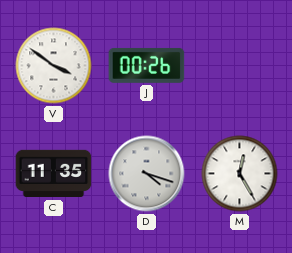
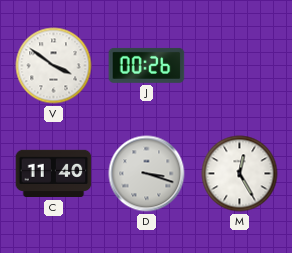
C: 11:35 -> 11:40 (54, 174)
D: 4:18 -> 3:18 (147, 174)
